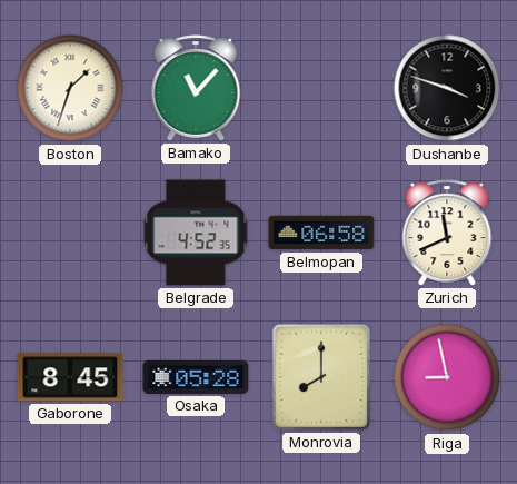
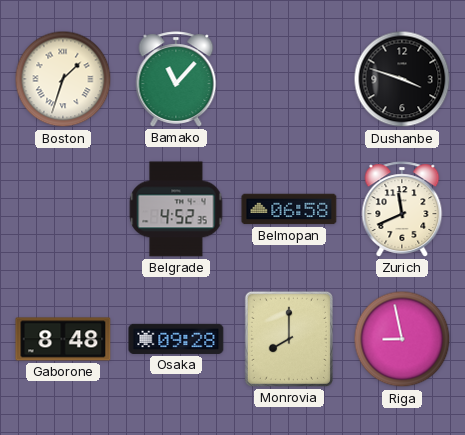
Gaborone: 8:45 -> 8:48 (63, 339)
Osaka: 05:28 -> 09:28 (176, 339)
